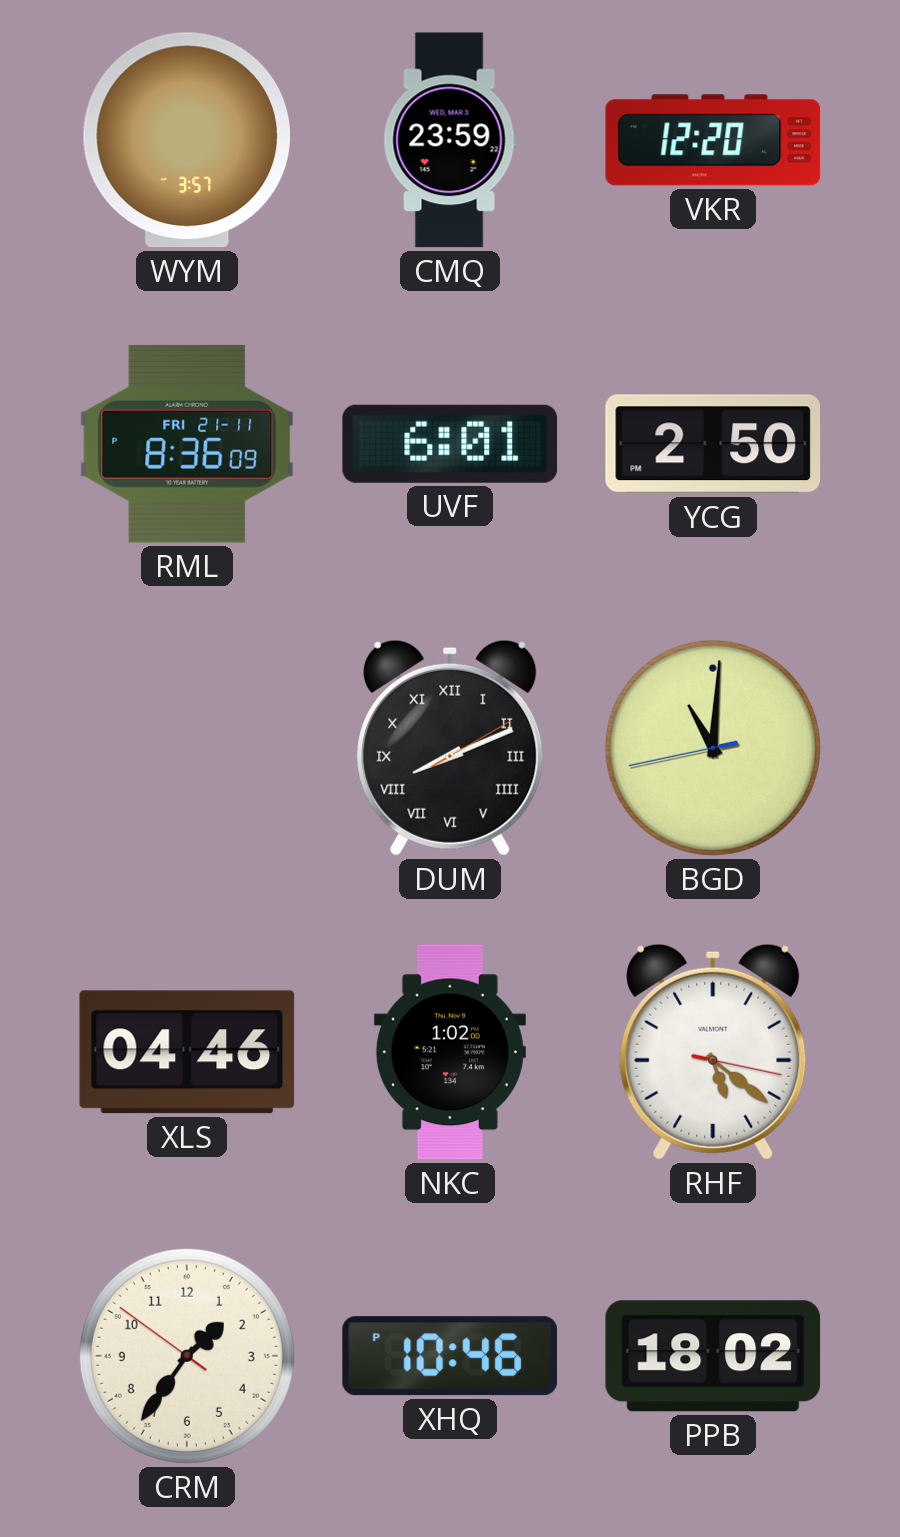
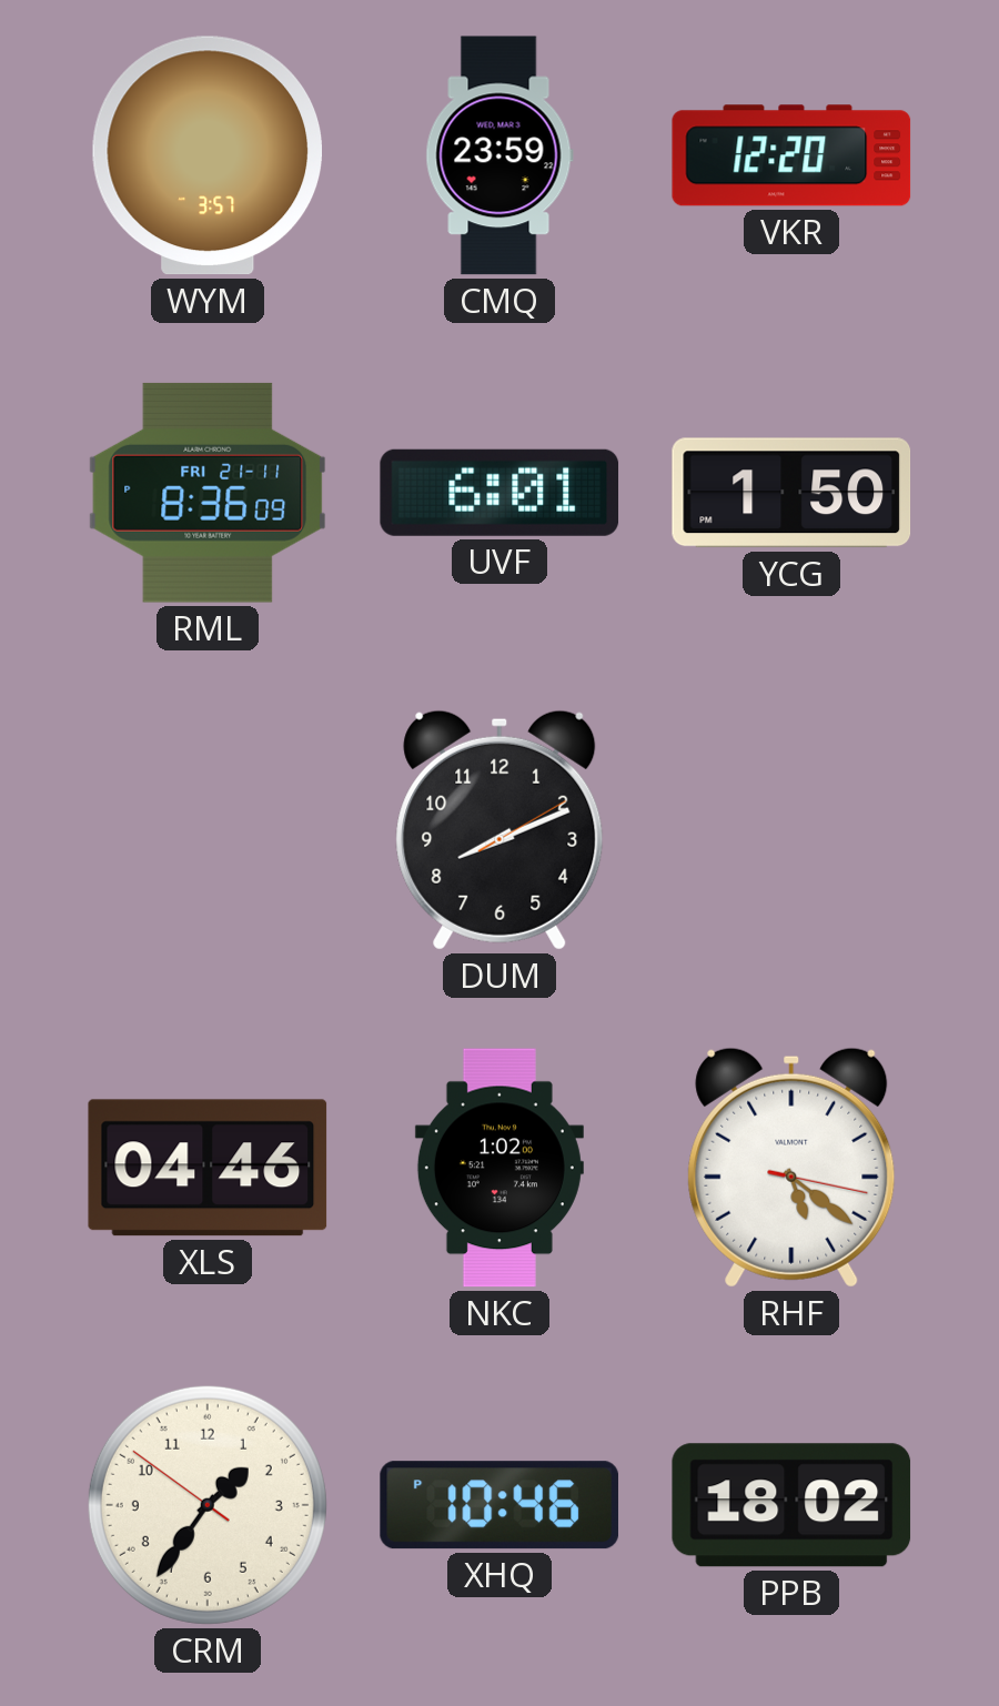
YCG: 2:50 -> 1:50 (791, 493)
DUM numerals: Roman -> Arabic (500, 830)
BGD: 11:00 -> none (713, 748)
